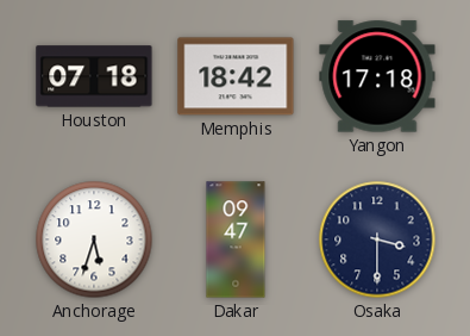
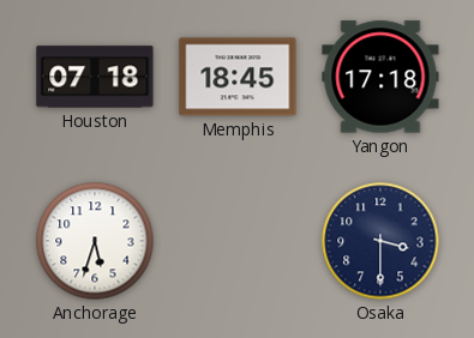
Memphis: 18:42 -> 18:45 (238, 77)
Dakar: 09:47 -> none (236, 239)
